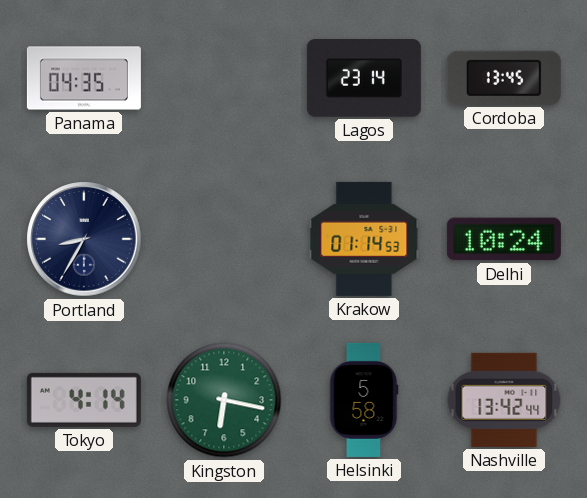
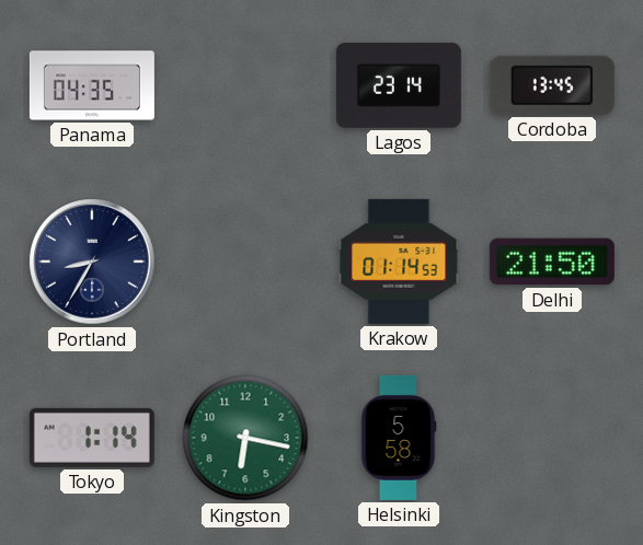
Delhi: 10:24 -> 21:50 (552, 262)
Tokyo: 4:14 -> 1:14 (92, 438)
Nashville: 13:42 -> none (504, 400)
